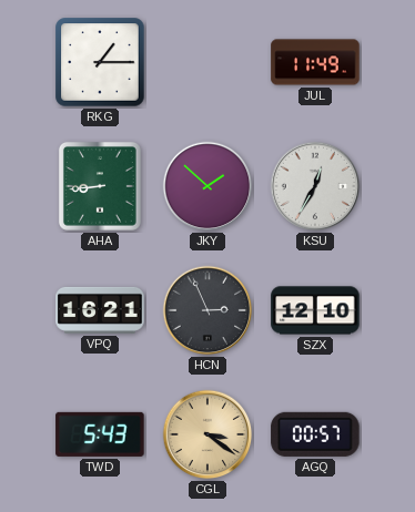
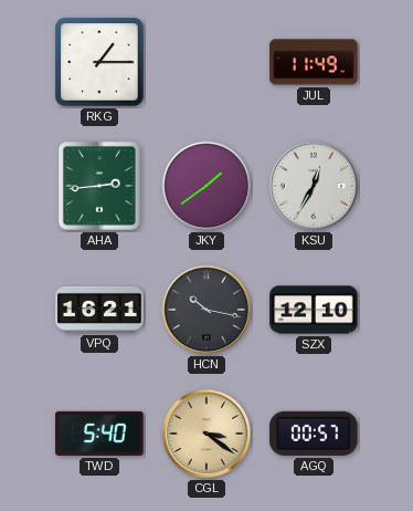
AHA: 8:44 -> 2:44 (99, 186)
JKY: 1:52 -> 1:39 (206, 186)
HCN: 2:56 -> 10:17 (206, 310)
TWD: 5:43 -> 5:40 (99, 434)
